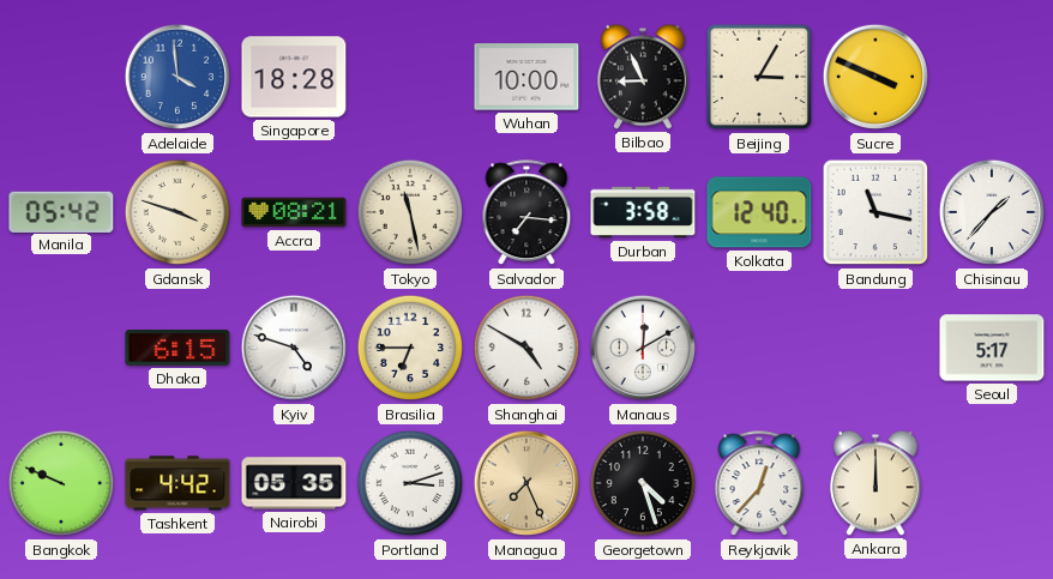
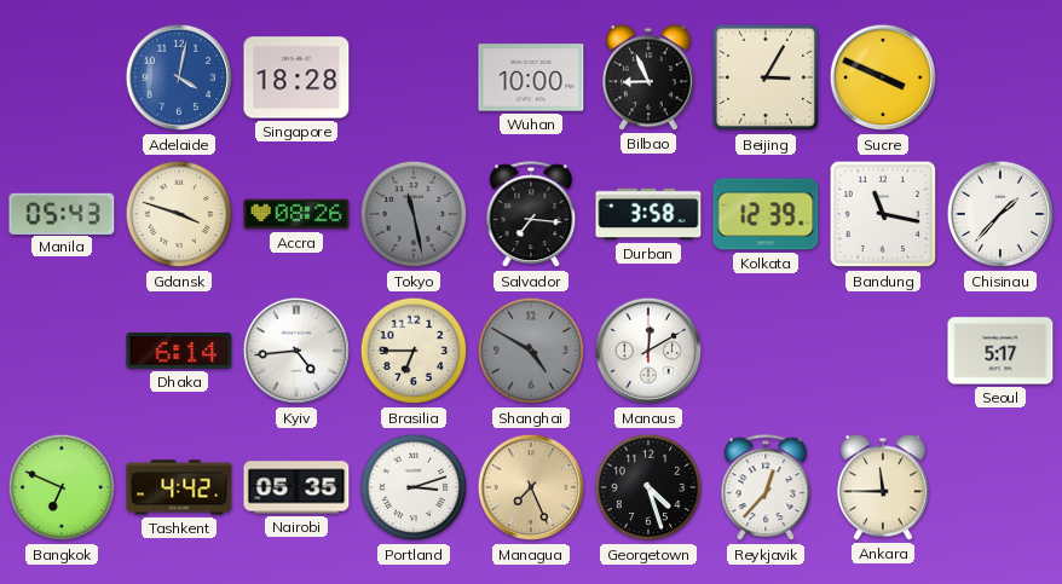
Adelaide: 3:59 -> 4:02 (179, 77)
Manila: 05:42 -> 05:43 (62, 213)
Accra: 08:21 -> 08:26 (296, 214)
Tokyo dial: cream -> grey (414, 214)
Kolkata: 12:40 -> 12:39 (766, 214)
Dhaka: 6:15 -> 6:14 (179, 352)
Kyiv: 4:48 -> 4:44 (296, 351)
Shanghai dial: white -> grey (531, 351)
Bangkok: 9:49 -> 6:49 (62, 487)
Ankara: 12:00 -> 11:45 (883, 487)
